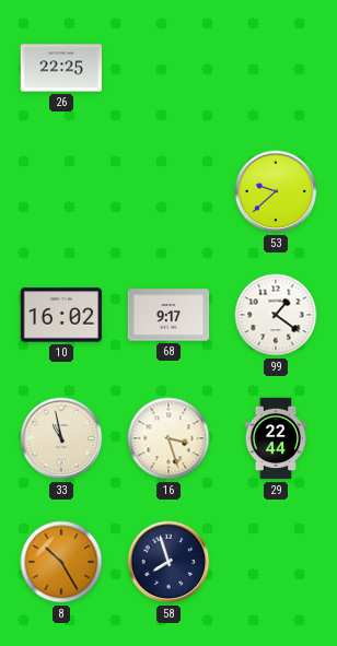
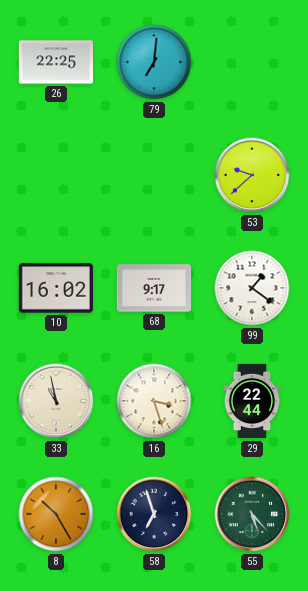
79: none -> 7:01 (154, 62)
58: 7:57 -> 6:57 (154, 514)
55: none -> 5:23 (252, 514)
